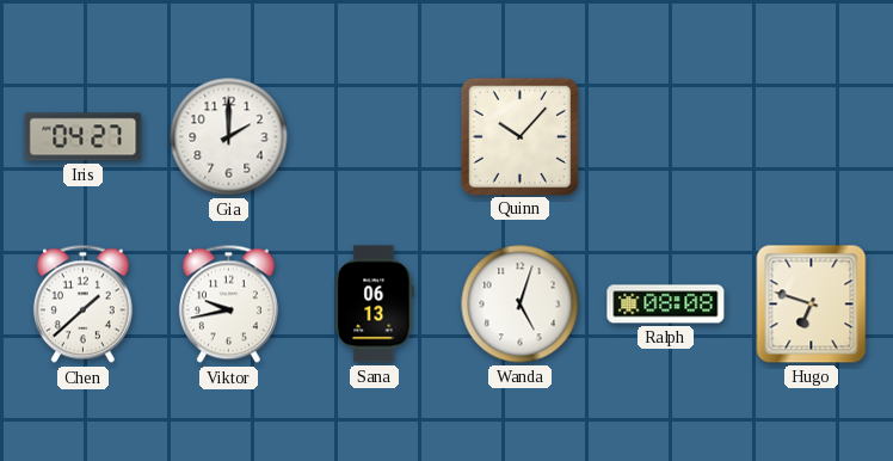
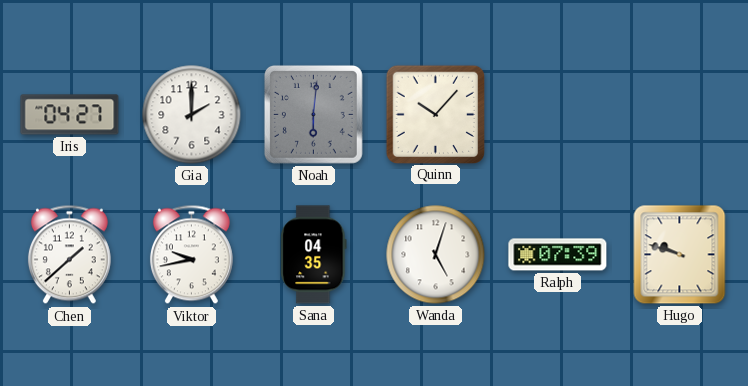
Noah: none -> 6:01 (313, 114)
Sana: 06:13 -> 04:35 (314, 255)
Ralph: 08:08 -> 07:39 (558, 255)
Hugo: 6:48 -> 9:48 (680, 255)
